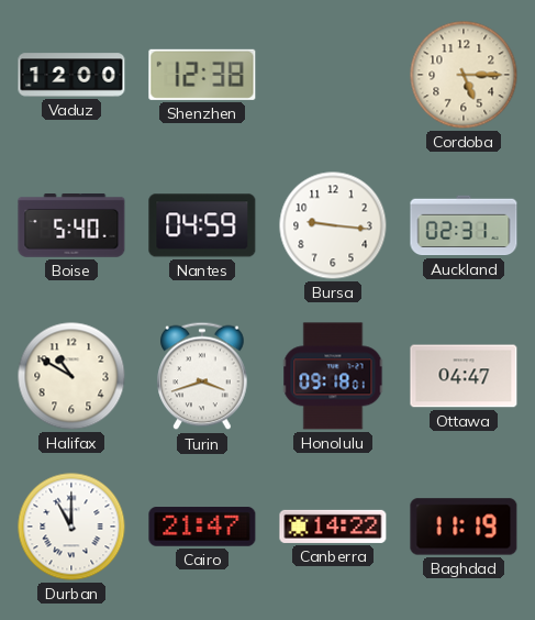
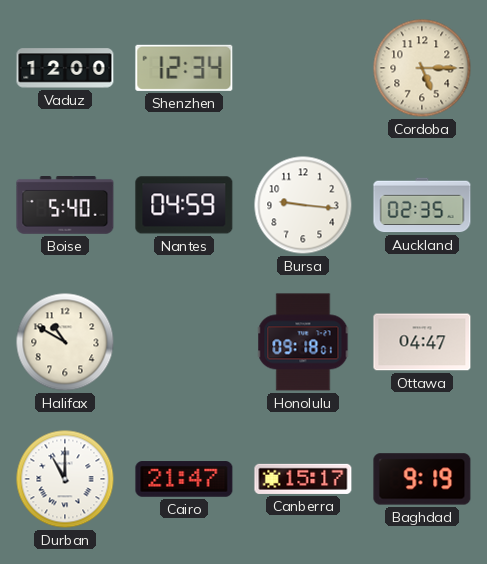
Shenzhen: 12:38 -> 12:34 (184, 68)
Auckland: 02:31 -> 02:35 (422, 205)
Turin: 3:42 -> none (202, 376)
Canberra: 14:22 -> 15:17 (303, 479)
Baghdad: 11:19 -> 9:19 (422, 479)
